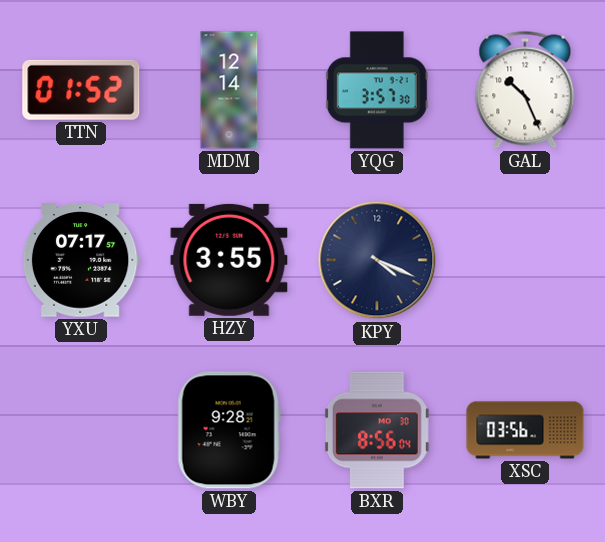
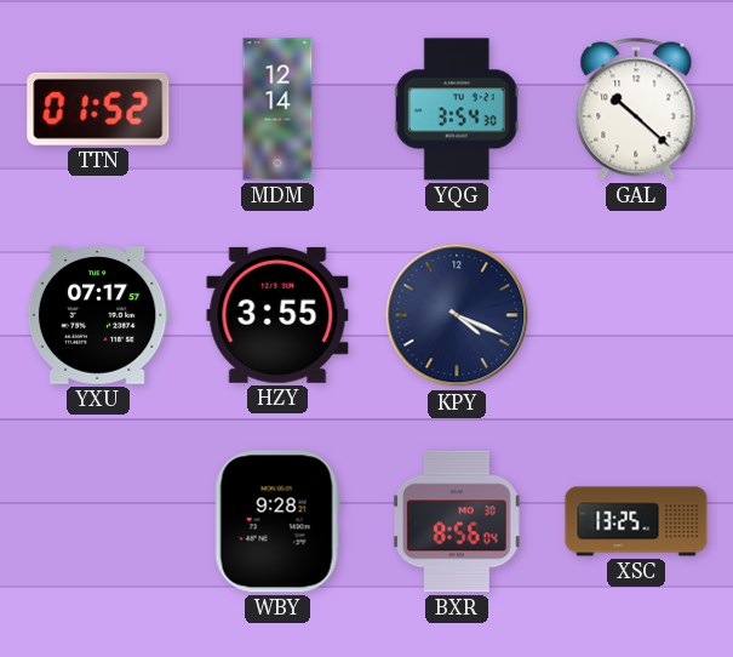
YQG: 3:57 -> 3:54 (457, 109)
GAL: 10:26 -> 10:22 (636, 109)
XSC: 03:56 -> 13:25 (636, 521)
